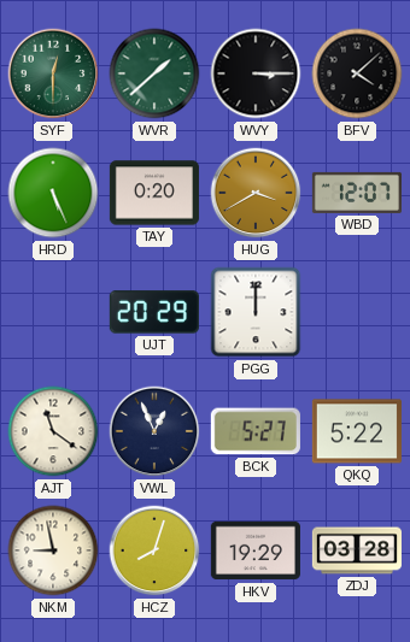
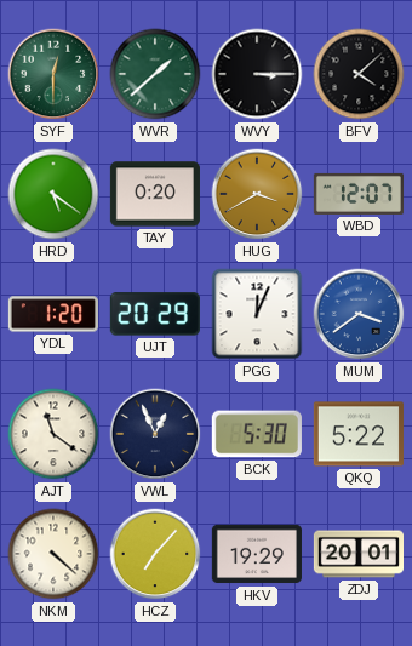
HRD: 5:26 -> 5:21 (53, 194)
YDL: none -> 1:20 (53, 314)
PGG: 12:00 -> 12:04 (257, 314)
MUM: none -> 3:39 (359, 314)
BCK: 5:27 -> 5:30 (257, 434)
NKM: 8:58 -> 4:22 (53, 554)
HCZ: 8:03 -> 7:07 (155, 554)
ZDJ: 03:28 -> 20:01 (357, 554)
